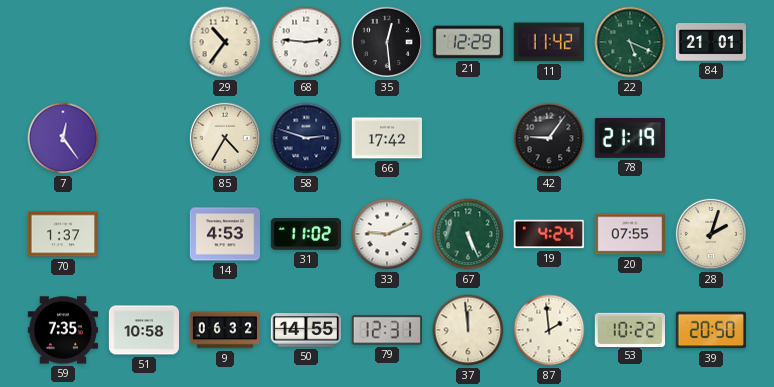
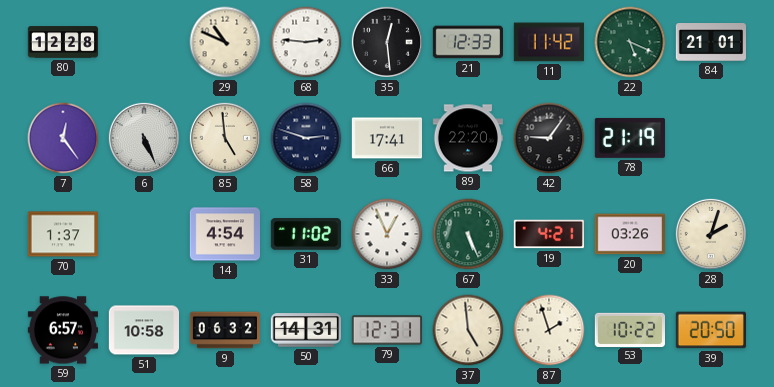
80: none -> 12:28 (62, 42)
29: 10:36 -> 10:49 (225, 42)
21: 12:29 -> 12:33 (467, 42)
6: none -> 5:26 (144, 138)
85: 4:35 -> 4:59 (225, 138)
66: 17:42 -> 17:41 (386, 138)
89: none -> 22:20 (467, 138)
14: 4:53 -> 4:54 (224, 234)
33: 9:11 -> 12:56 (387, 234)
19: 4:24 -> 4:21 (549, 234)
20: 07:55 -> 03:26 (629, 234)
59: 7:35 -> 6:57 (62, 330)
50: 14:55 -> 14:31 (305, 330)
37: 11:59 -> 4:59 (468, 330)
87: 1:59 -> 1:57 (549, 330)
